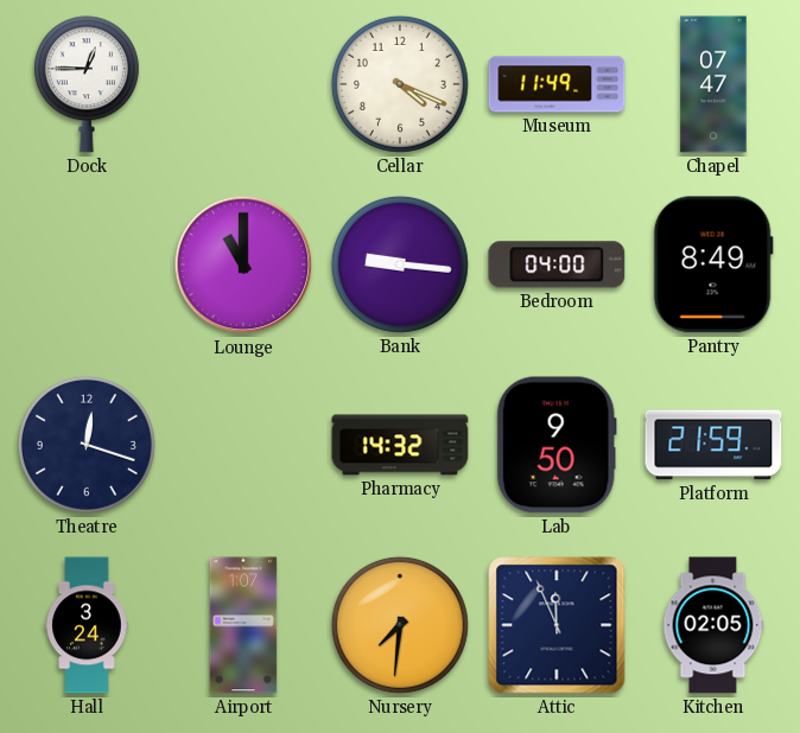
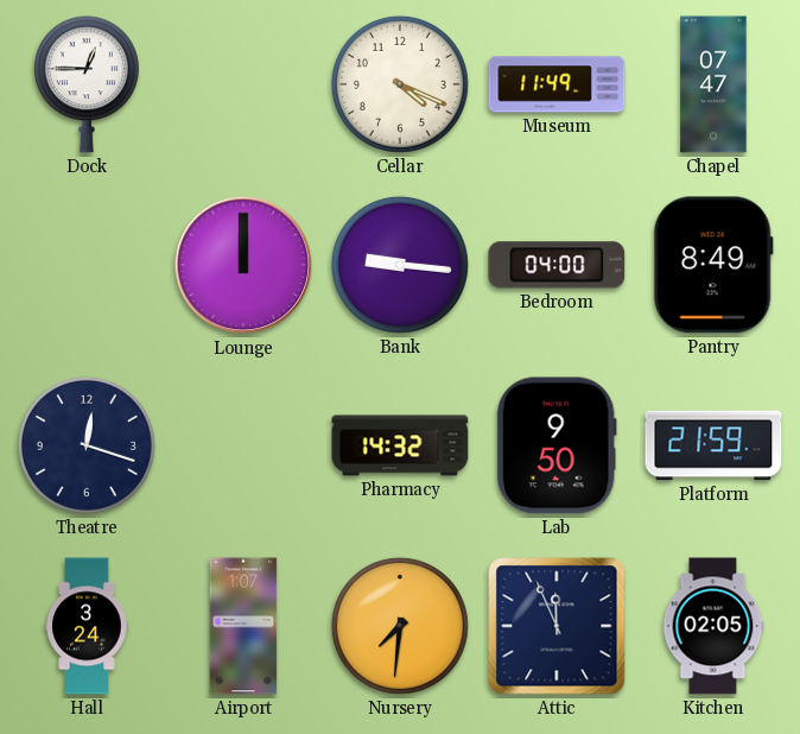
Lounge: 11:00 -> 12:00 (243, 265)
